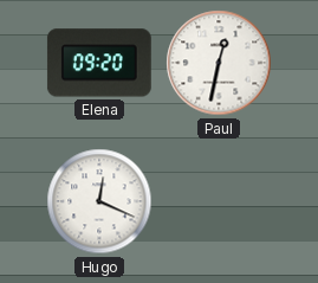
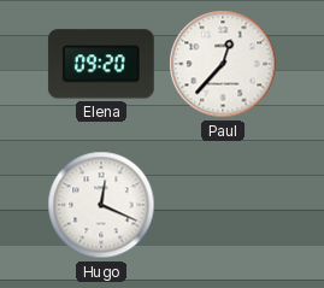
Paul: 12:32 -> 12:37 (223, 64)
